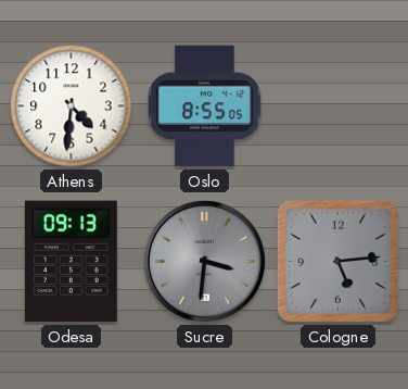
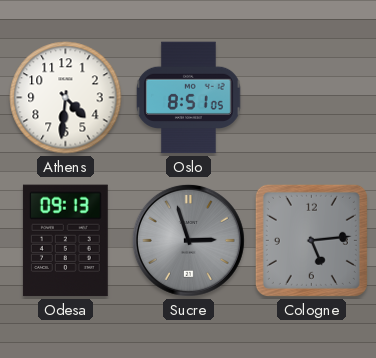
Oslo: 8:55 -> 8:51 (189, 98)
Sucre: 3:31 -> 2:57 (188, 240)
